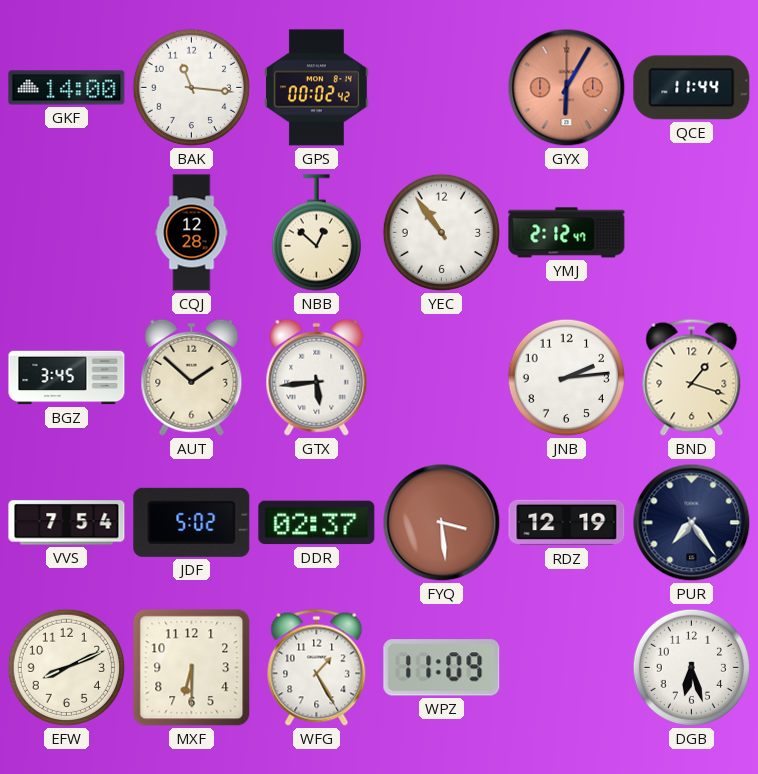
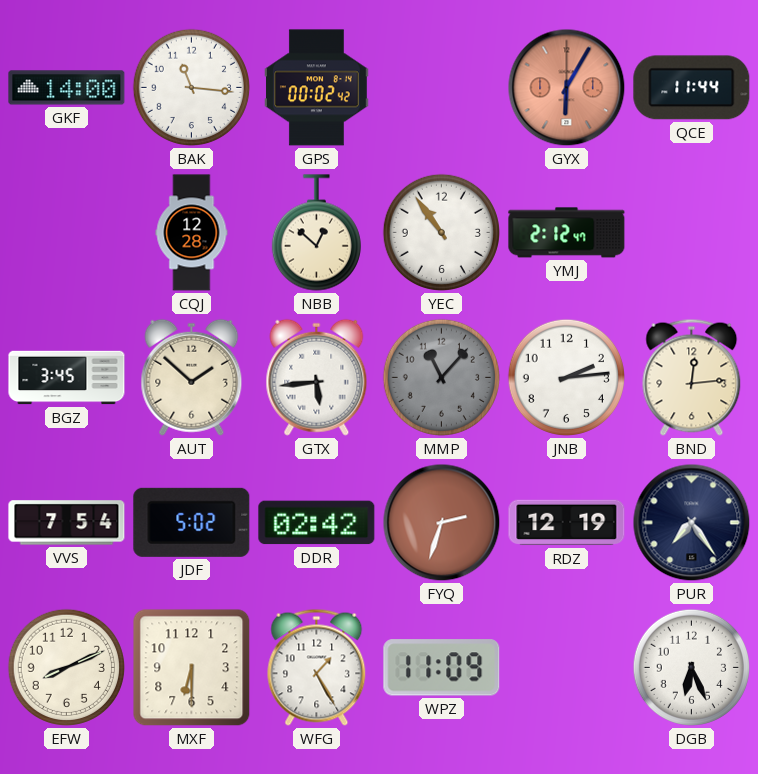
MMP: none -> 11:07 (441, 377)
BND: 1:18 -> 12:14 (692, 377)
DDR: 02:37 -> 02:42 (317, 523)
FYQ: 3:29 -> 2:33 (442, 523)
DGB: 6:27 -> 6:26 (691, 667)
